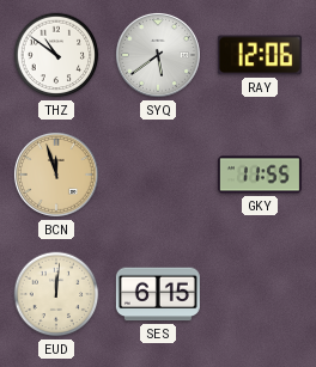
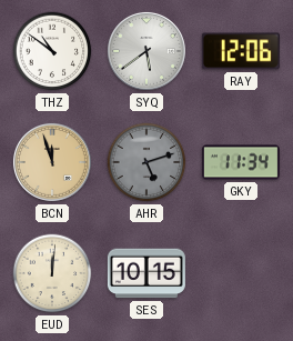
AHR: none -> 5:12 (146, 162)
GKY: 11:55 -> 11:34 (241, 162)
SES: 6:15 -> 10:15 (146, 273)
